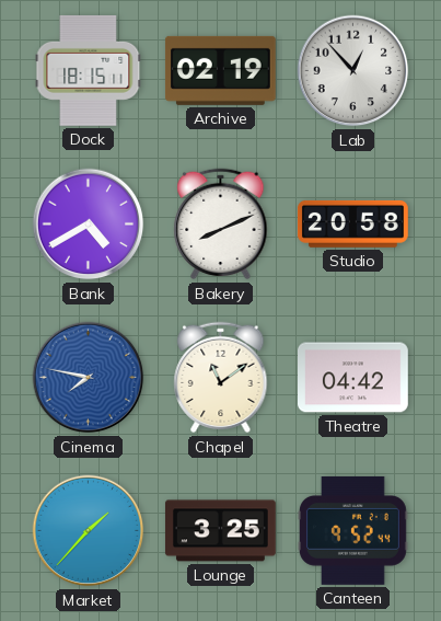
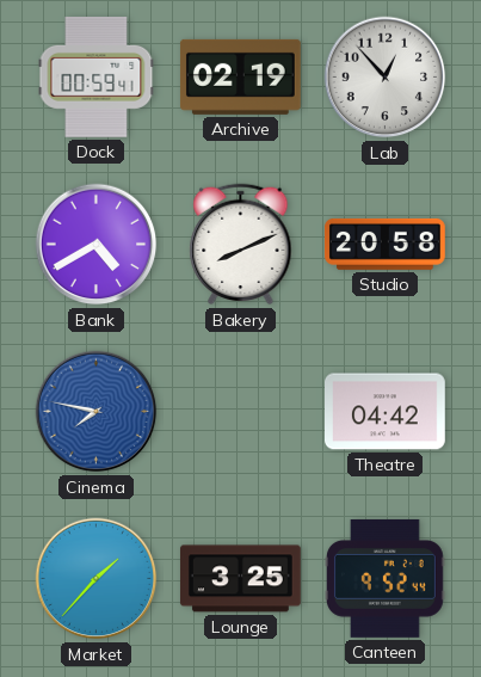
Dock: 18:15 -> 00:59 (97, 76)
Chapel: 11:09 -> none (221, 378)
